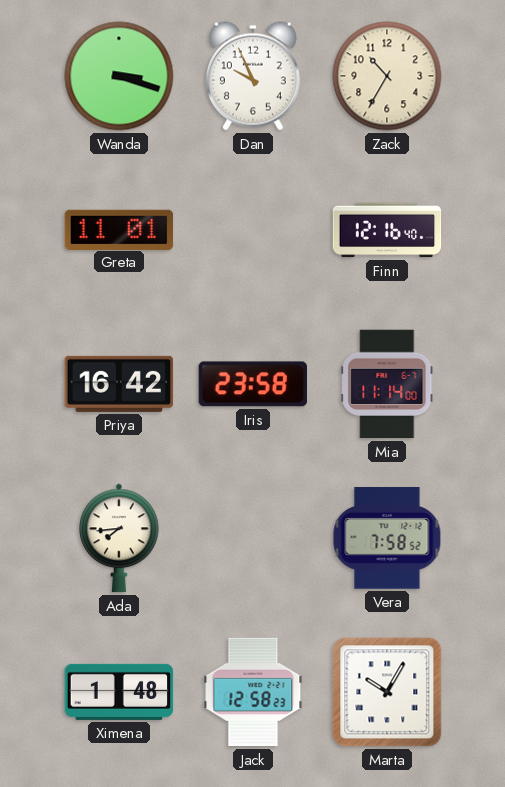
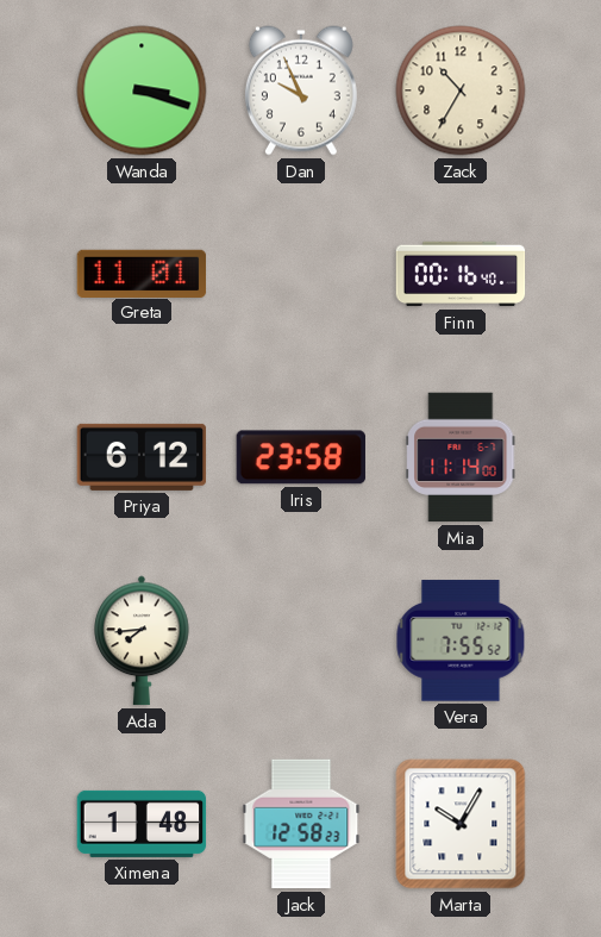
Finn: 12:16 -> 00:16 (461, 274)
Priya: 16:42 -> 6:12 (142, 457)
Vera: 7:58 -> 7:55 (461, 641)
